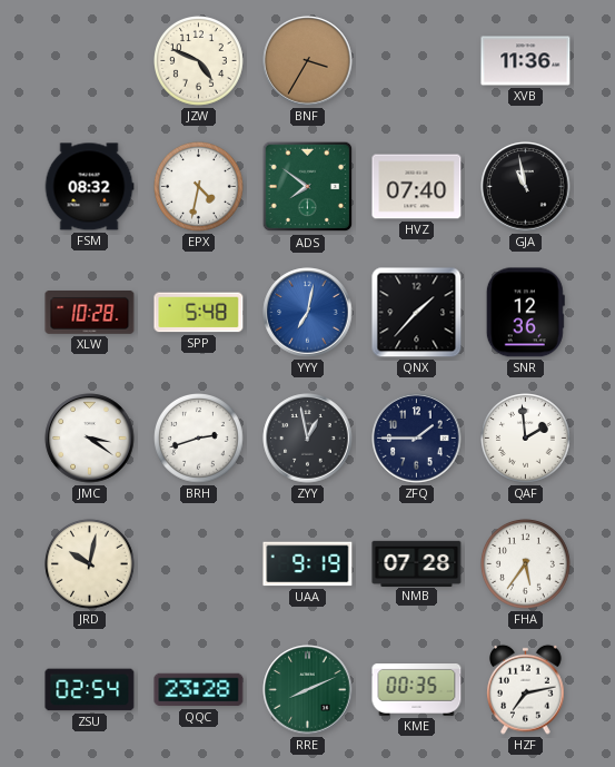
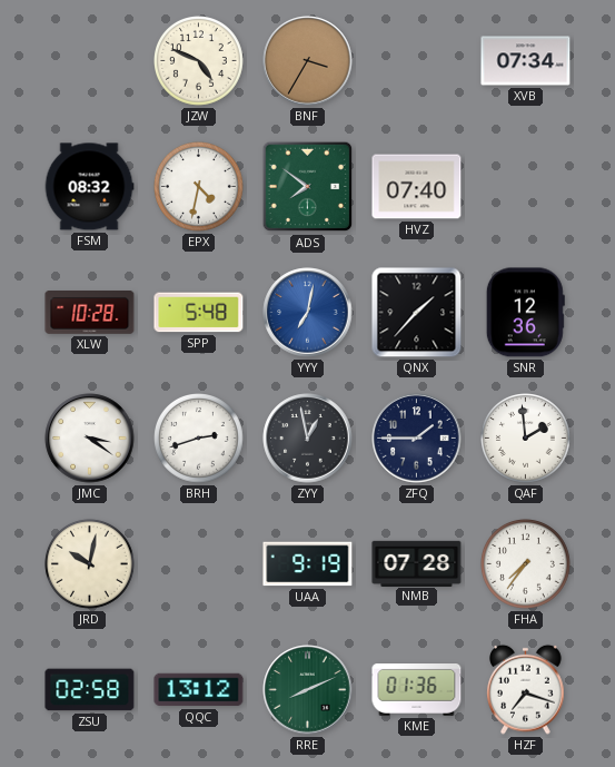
XVB: 11:36 -> 07:34 (526, 61)
GJA: 10:58 -> none (526, 187)
FHA: 5:36 -> 7:36 (526, 564)
ZSU: 02:54 -> 02:58 (90, 690)
QQC: 23:28 -> 13:12 (199, 690)
KME: 00:35 -> 01:36 (417, 690)
HZF: 7:13 -> 7:18 (526, 689)
